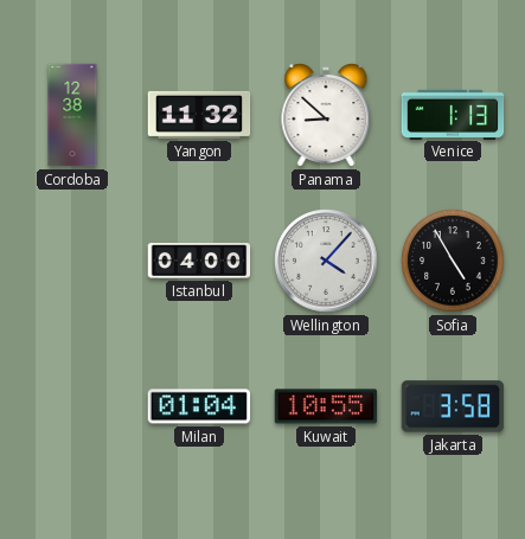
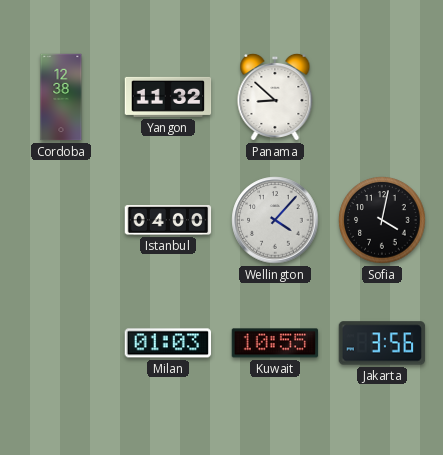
Venice: 1:13 -> none (453, 114)
Sofia: 4:55 -> 4:02 (382, 220)
Milan: 01:04 -> 01:03 (168, 343)
Jakarta: 3:58 -> 3:56 (382, 343)
